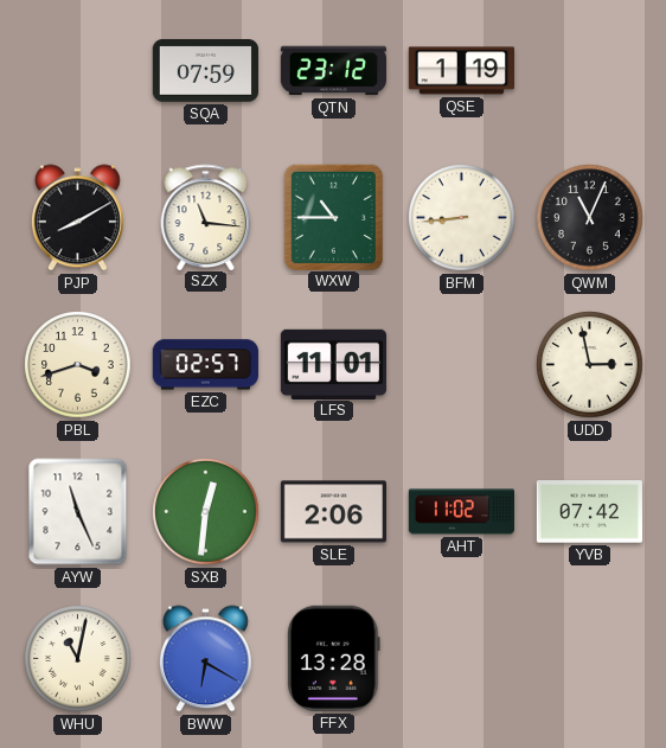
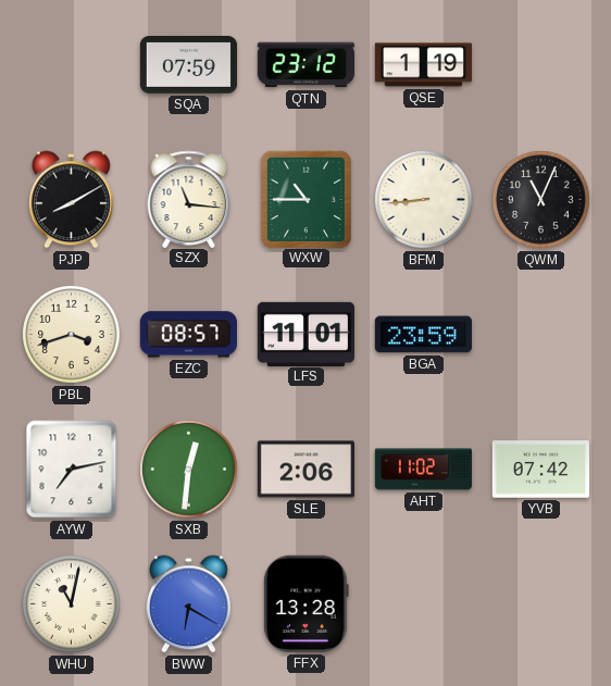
EZC: 02:57 -> 08:57 (188, 335)
BGA: none -> 23:59 (423, 335)
UDD: 2:58 -> none (590, 365)
AYW: 11:26 -> 7:13 (72, 470)
